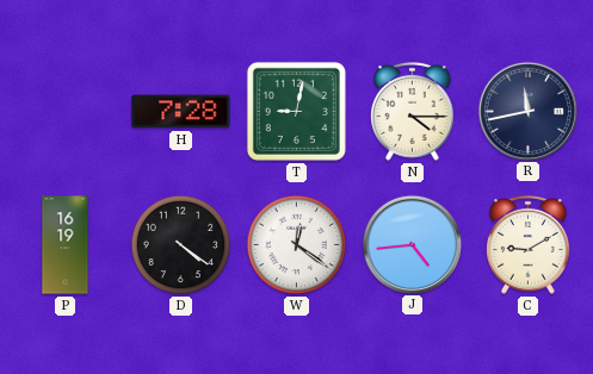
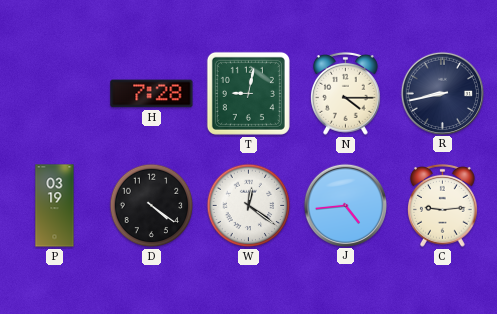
R: 11:43 -> 8:43 (442, 93)
P: 16:19 -> 03:19 (55, 206)
C: 9:10 -> 9:14 (443, 205)
